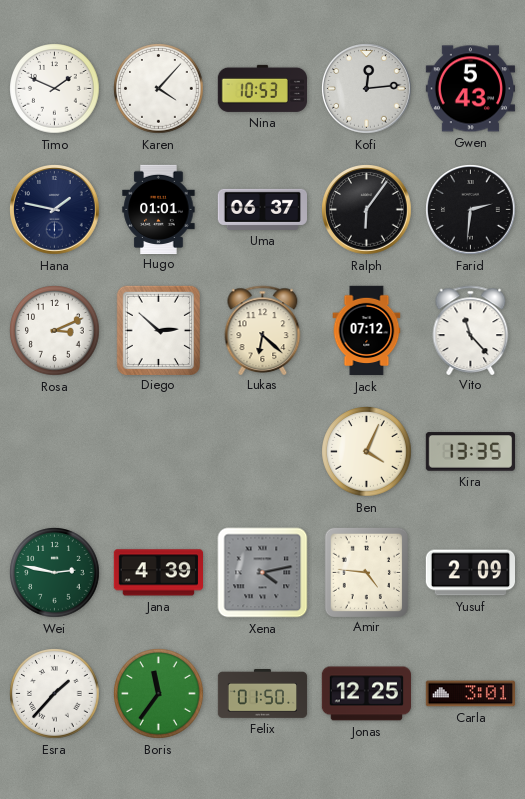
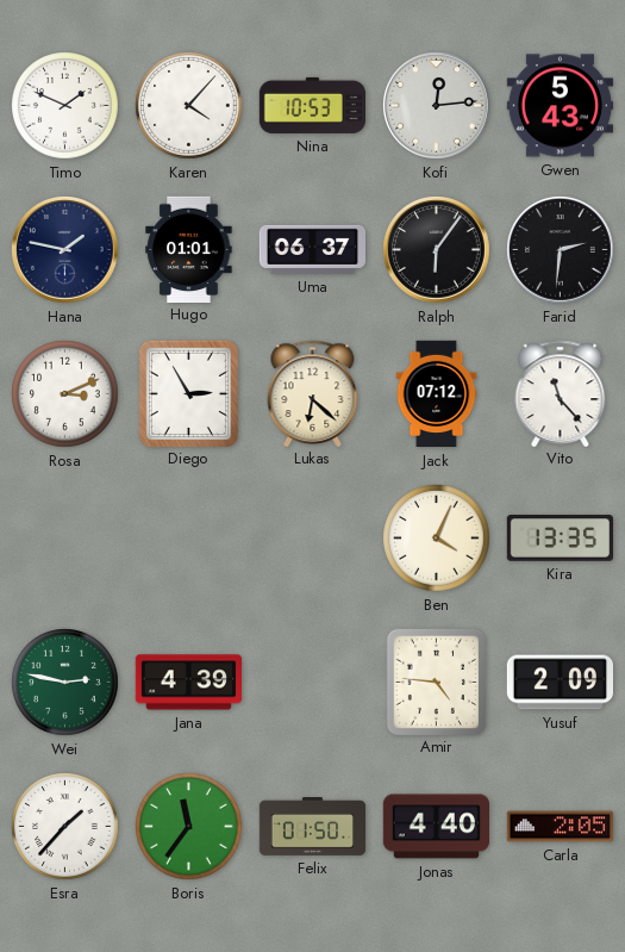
Diego: 2:52 -> 2:55 (188, 393)
Xena: 4:13 -> none (263, 573)
Jonas: 12:25 -> 4:40 (436, 827)
Carla: 3:01 -> 2:05 (560, 827)
